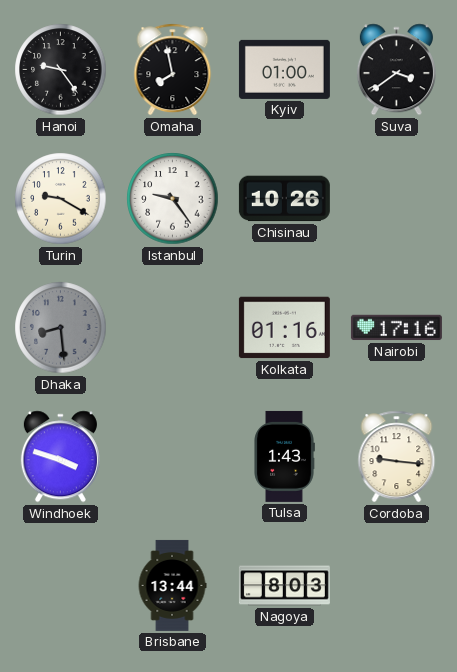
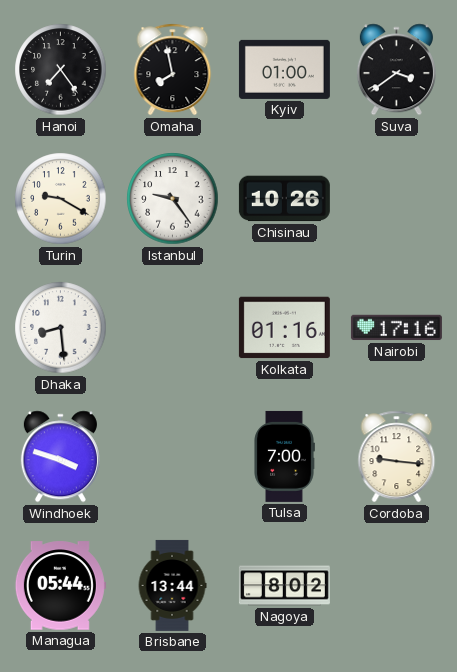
Hanoi: 9:24 -> 7:24 (61, 70)
Dhaka dial: grey -> white (61, 328)
Tulsa: 1:43 -> 7:00 (284, 456)
Managua: none -> 05:44 (60, 586)
Nagoya: 8:03 -> 8:02 (284, 586)
